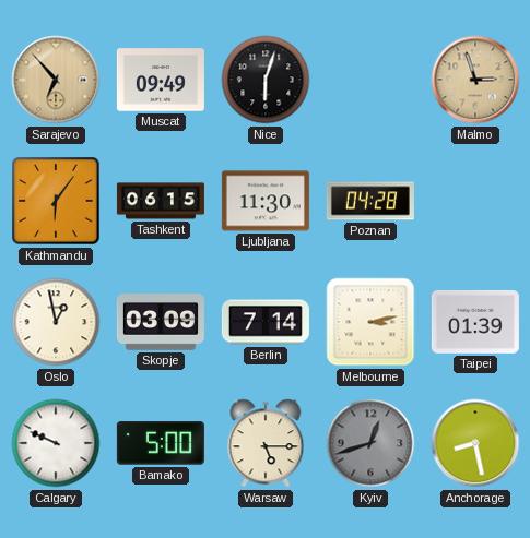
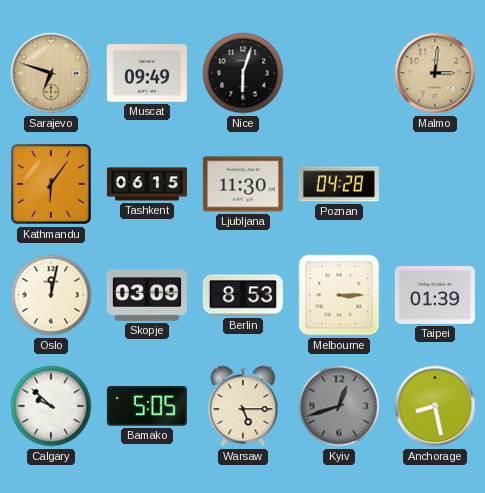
Sarajevo: 6:53 -> 6:48 (51, 73)
Malmo: 2:57 -> 3:01 (435, 73)
Oslo: 12:58 -> 12:02 (51, 295)
Berlin: 7:14 -> 8:53 (243, 295)
Melbourne: 3:13 -> 3:15 (339, 295)
Calgary: 9:49 -> 9:52 (51, 406)
Bamako: 5:00 -> 5:05 (147, 406)
